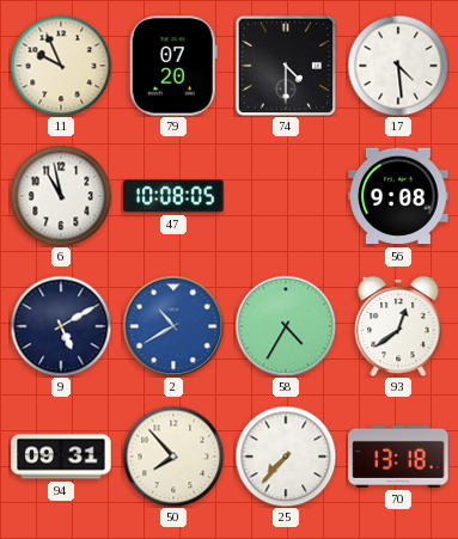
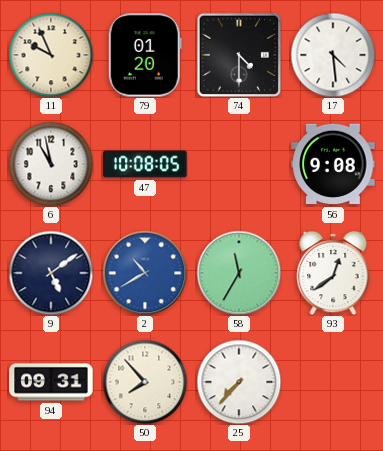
79: 07:20 -> 01:20 (145, 55)
9: 5:10 -> 5:09 (51, 273)
58: 4:35 -> 11:35 (239, 273)
70: 13:18 -> none (398, 457)
